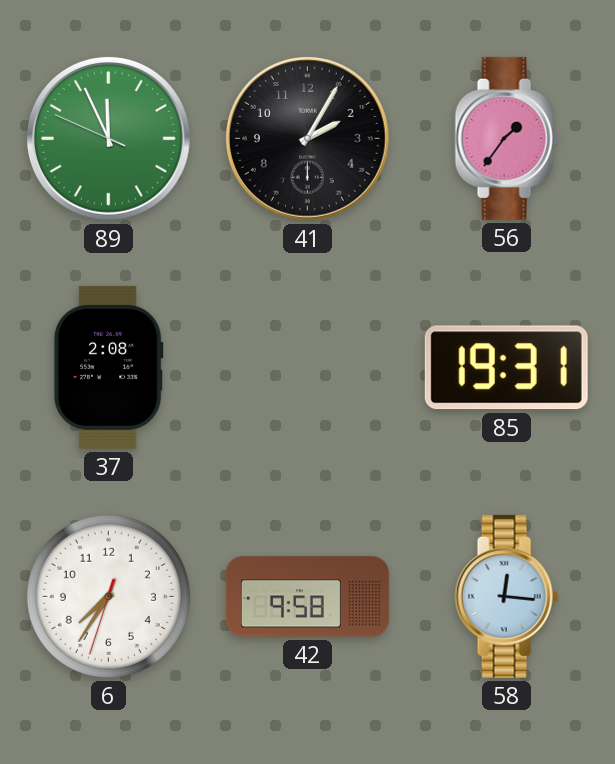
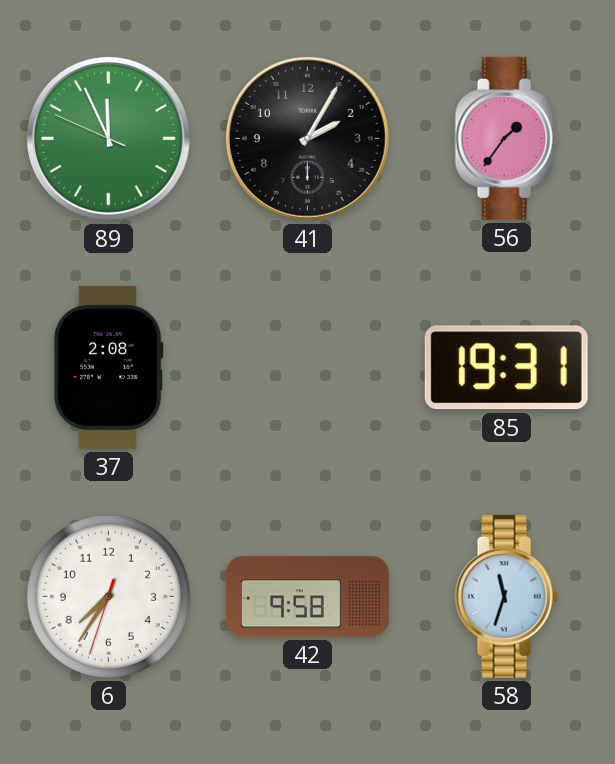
58: 12:16 -> 11:33 (506, 596)
